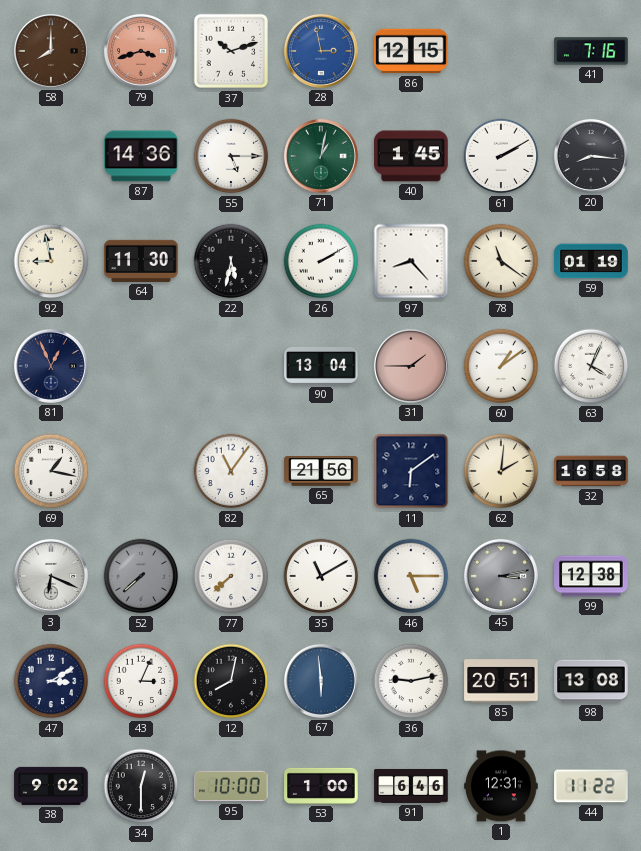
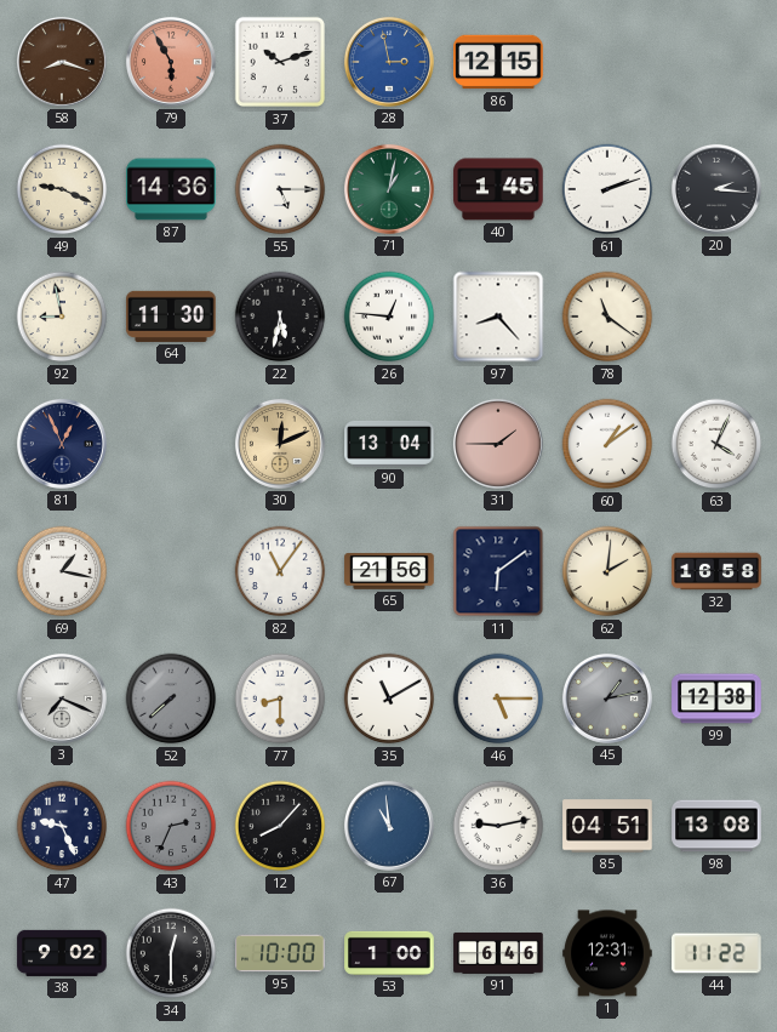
58: 8:00 -> 8:18 (62, 62)
79: 3:42 -> 5:55 (171, 62)
41: 7:16 -> none (591, 51)
49: none -> 9:19 (62, 189)
61: 2:10 -> 2:12 (607, 189)
20: 8:16 -> 2:16 (716, 189)
26: 2:10 -> 12:46 (389, 317)
59: 01:19 -> none (591, 261)
30: none -> 12:11 (280, 444)
3: 6:19 -> 7:19 (62, 699)
77: 7:38 -> 8:30 (280, 699)
45: 3:13 -> 1:13 (607, 699)
47: 3:10 -> 9:26 (62, 826)
43: 3:04 -> 2:34 (171, 826)
43 dial: white -> grey (171, 826)
12: 8:02 -> 8:07 (280, 826)
67: 5:59 -> 10:59 (389, 826)
85: 20:51 -> 04:51 (607, 826)
